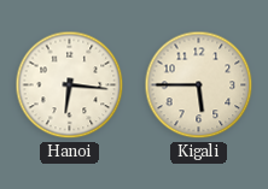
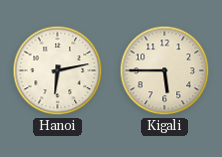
Hanoi: 6:16 -> 6:13 (58, 71)
